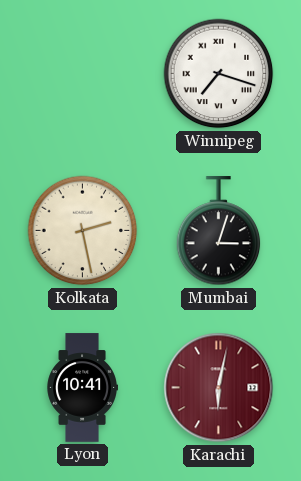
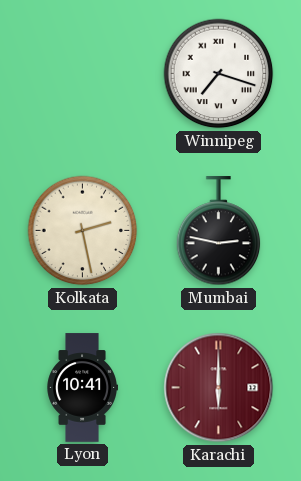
Mumbai: 3:03 -> 2:47 (219, 231)
Karachi: 6:02 -> 6:00 (219, 388)
